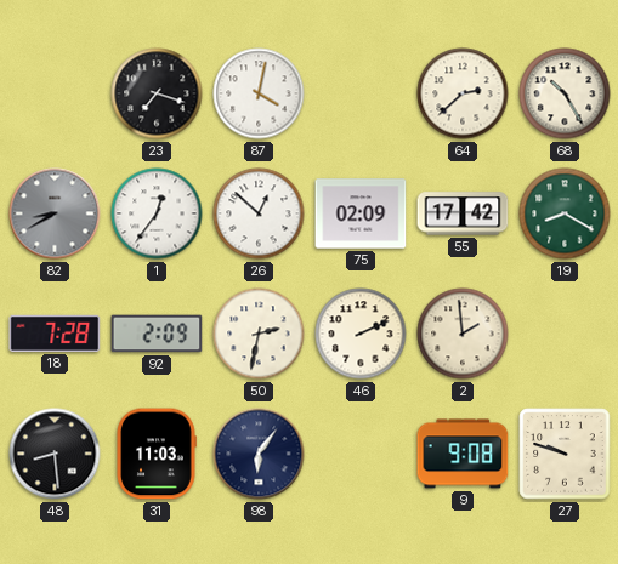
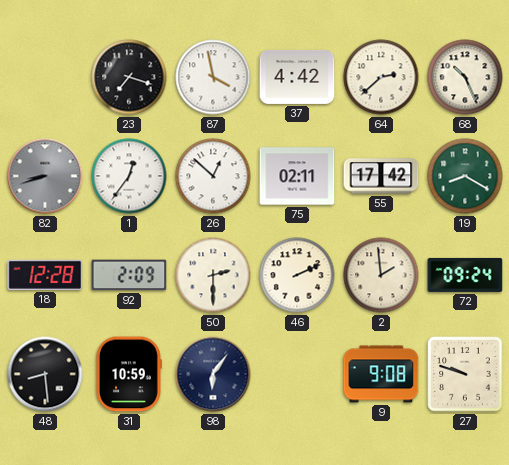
87: 4:02 -> 3:58 (213, 77)
37: none -> 4:42 (297, 77)
68: 10:25 -> 10:26 (465, 77)
82: 8:40 -> 8:42 (45, 176)
75: 02:09 -> 02:11 (297, 176)
18: 7:28 -> 12:28 (45, 275)
50: 2:32 -> 2:30 (213, 275)
72: none -> 09:24 (465, 275)
31: 11:03 -> 10:59 (129, 374)
